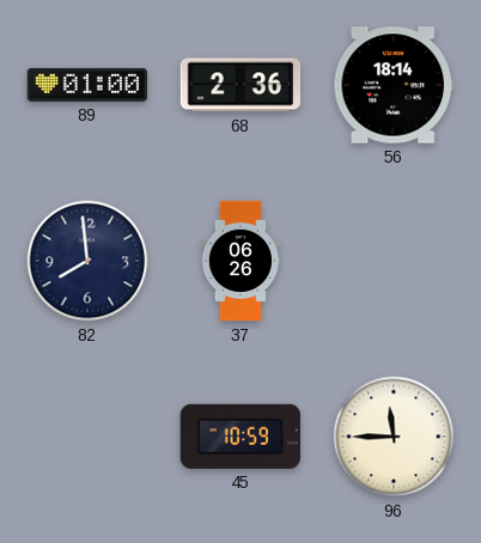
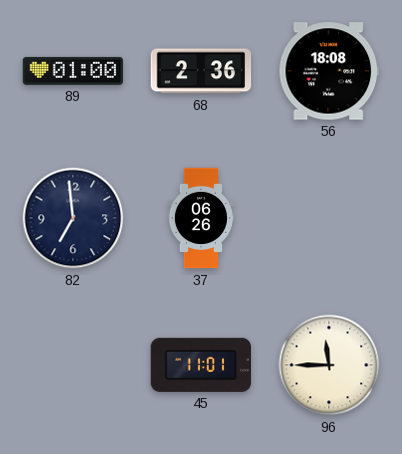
56: 18:14 -> 18:08 (328, 71)
82: 7:59 -> 6:59 (73, 218)
45: 10:59 -> 11:01 (200, 365)
